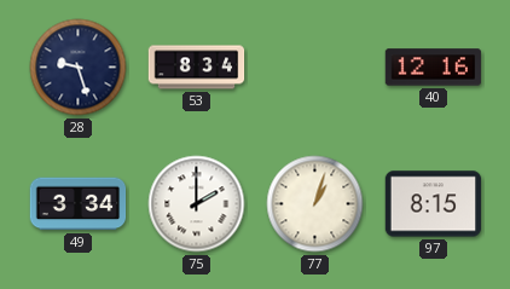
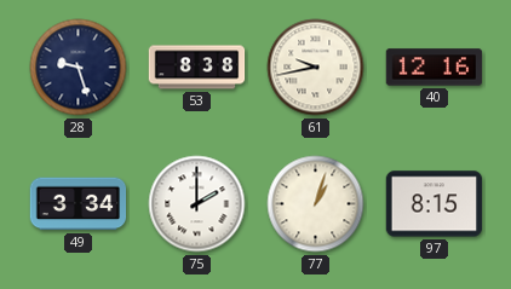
53: 8:34 -> 8:38 (197, 68)
61: none -> 9:43 (316, 68)
